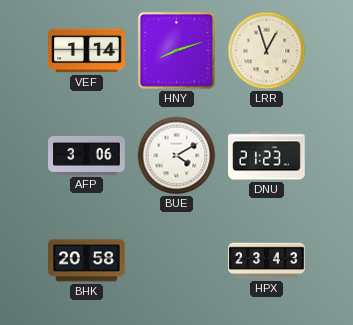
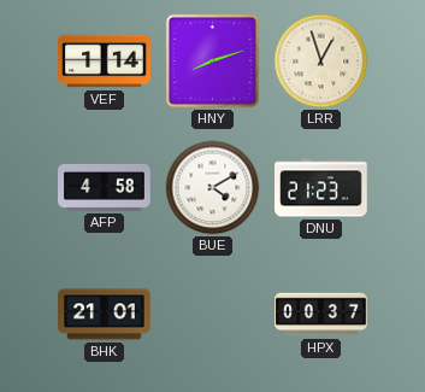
AFP: 3:06 -> 4:58 (105, 187)
BHK: 20:58 -> 21:01 (105, 315)
HPX: 23:43 -> 00:37 (321, 315)
